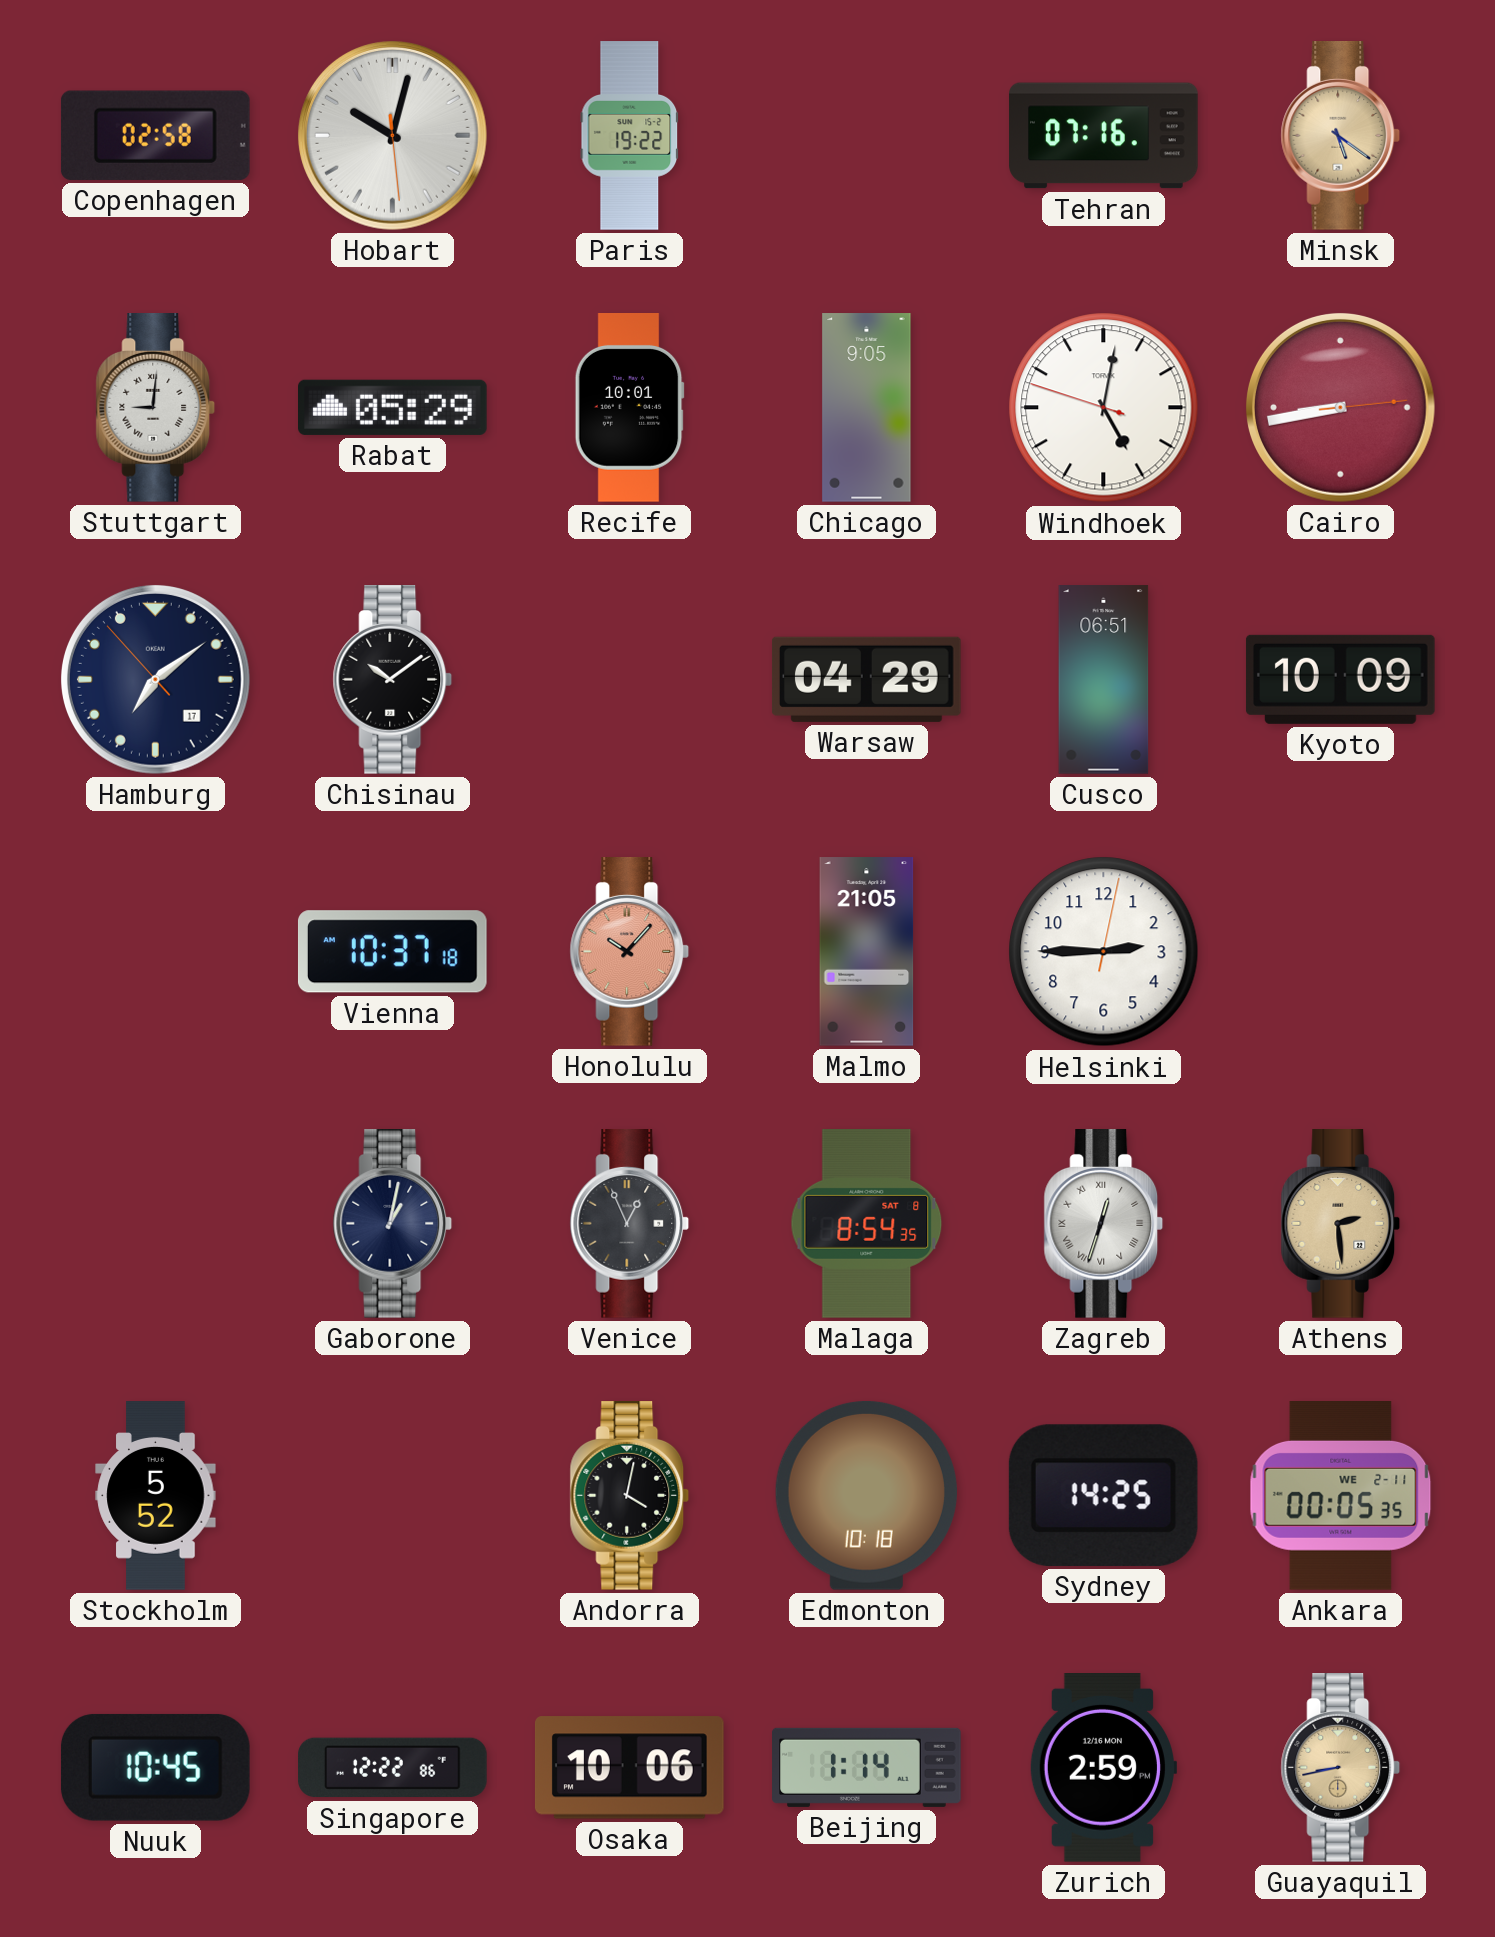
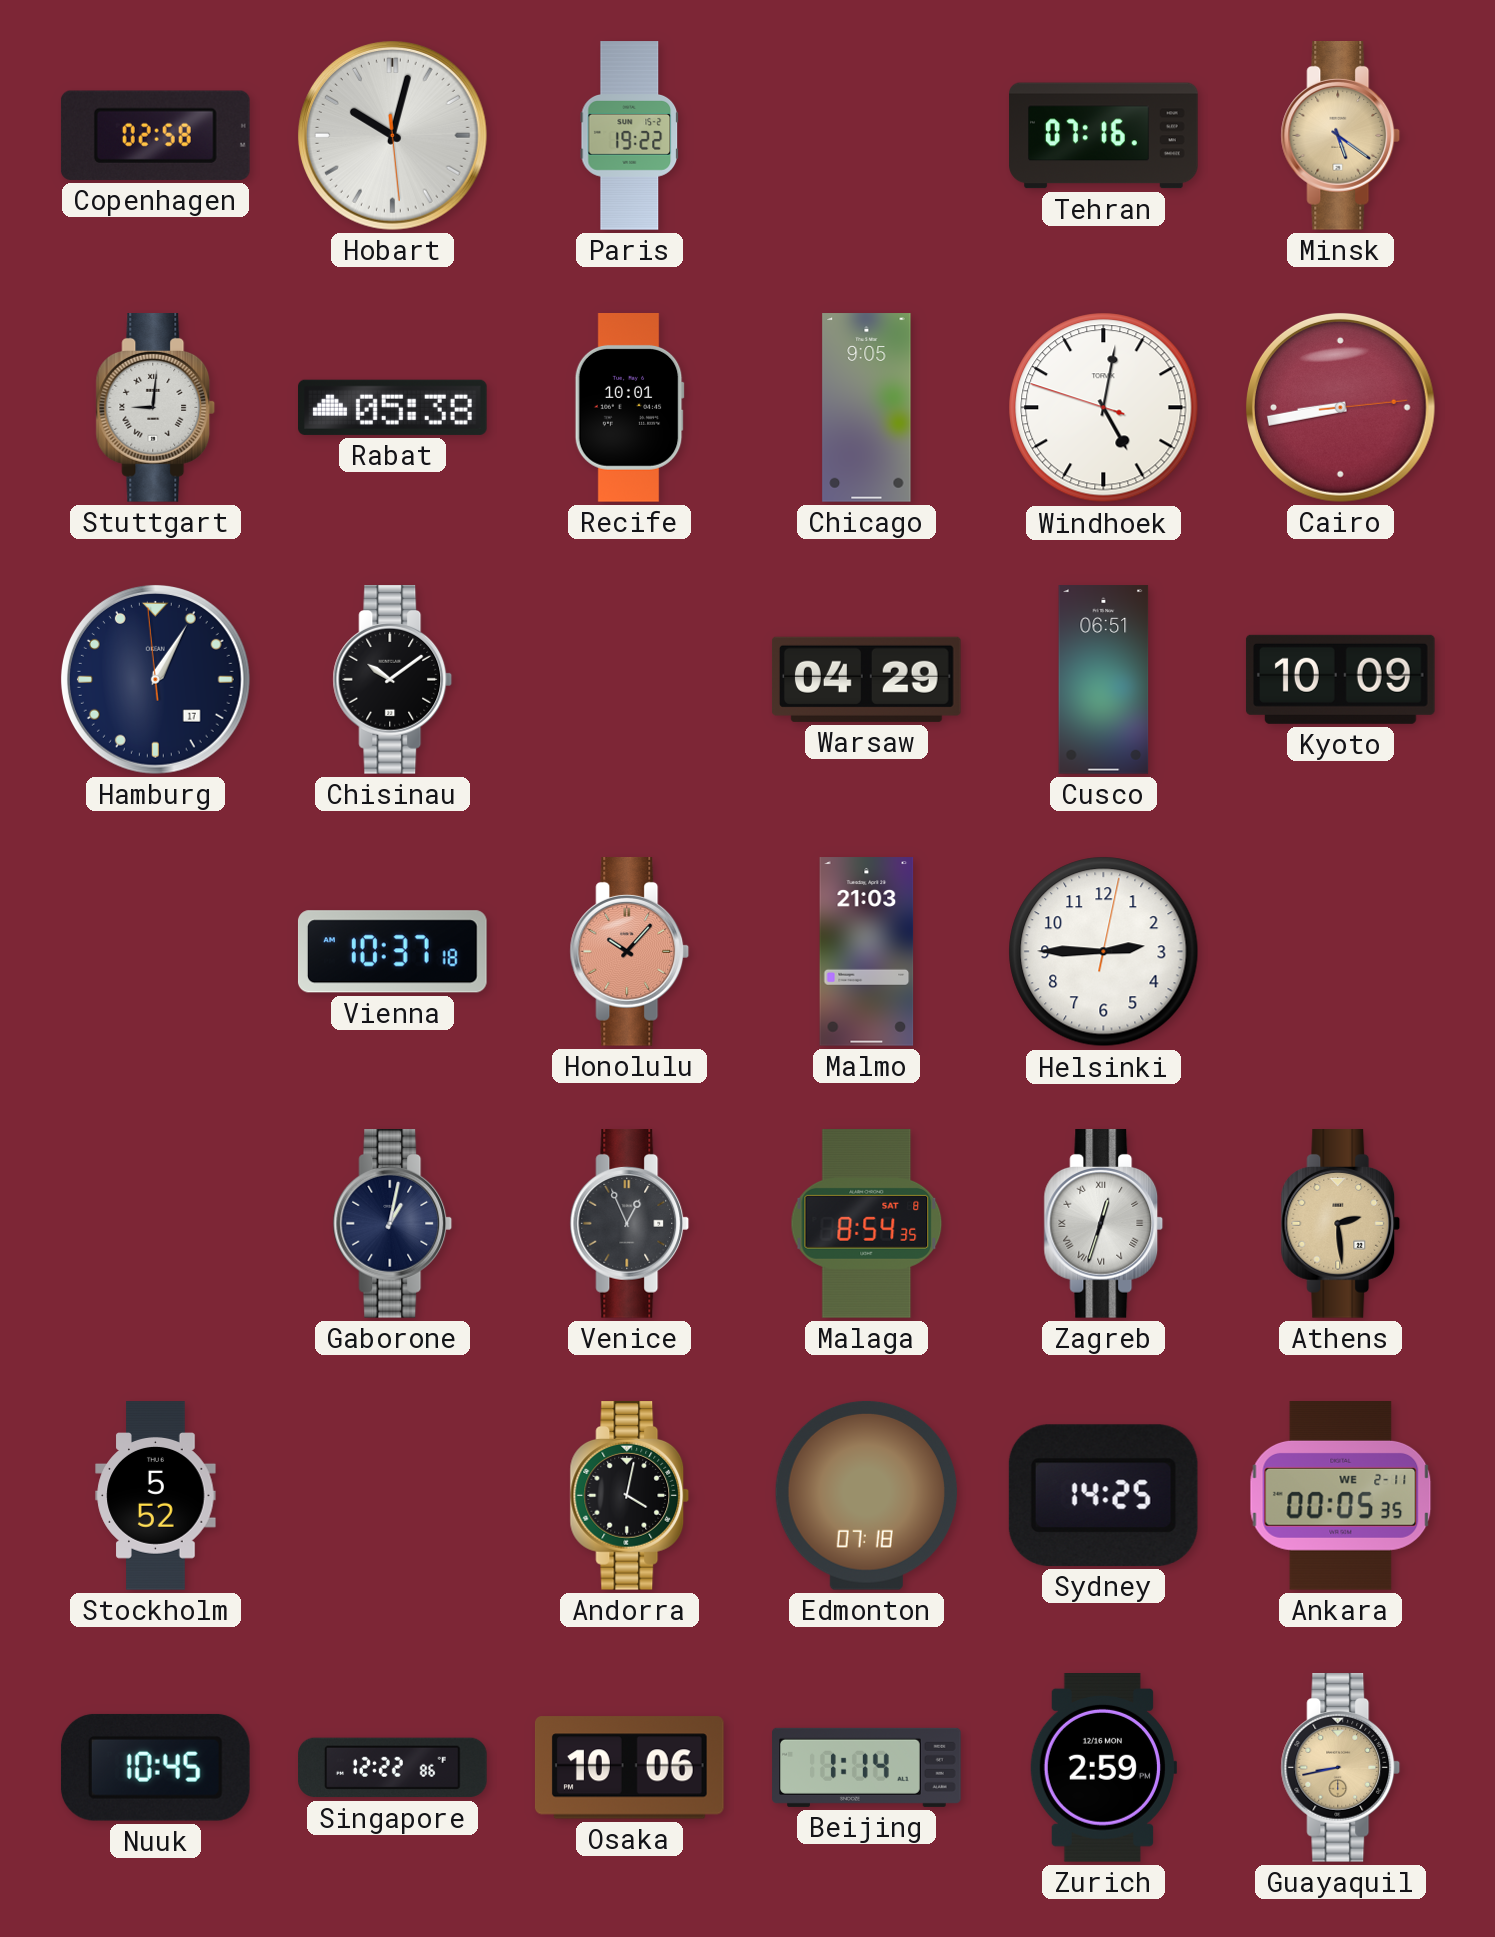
Rabat: 05:29 -> 05:38 (393, 407)
Hamburg: 7:08 -> 1:04 (155, 679)
Malmo: 21:05 -> 21:03 (867, 952)
Edmonton: 10:18 -> 07:18 (866, 1495)
